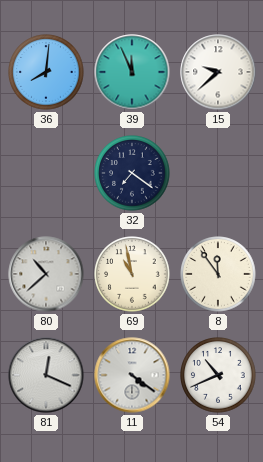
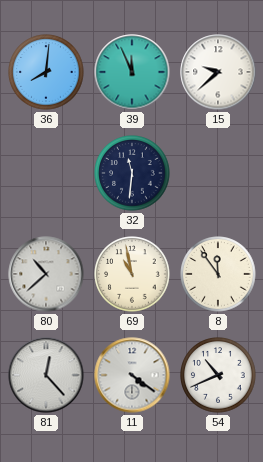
32: 7:21 -> 11:31 (132, 173)
81: 12:19 -> 12:23 (46, 375)
